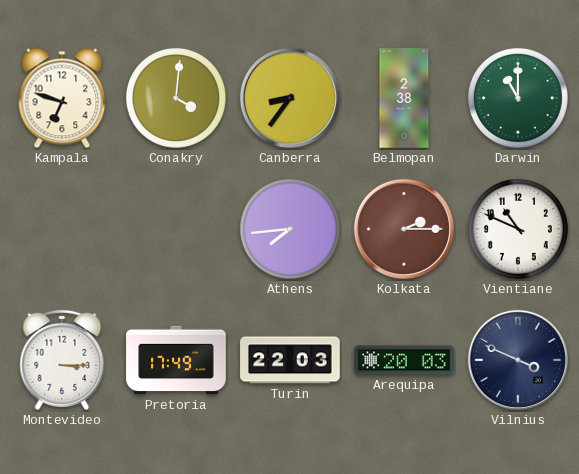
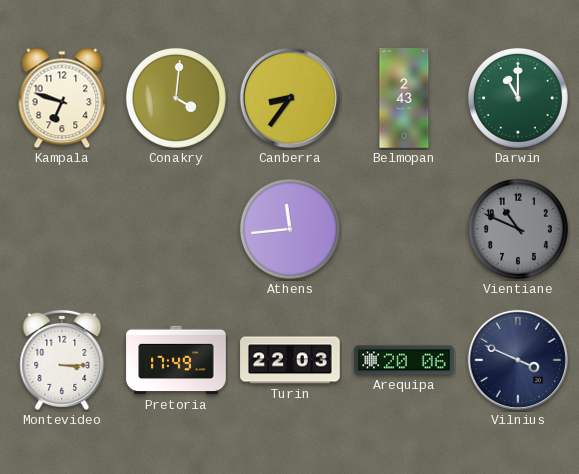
Belmopan: 2:38 -> 2:43 (404, 98)
Athens: 7:44 -> 11:44 (290, 229)
Kolkata: 2:15 -> none (404, 229)
Vientiane dial: white -> grey (518, 229)
Arequipa: 20:03 -> 20:06 (404, 360)
